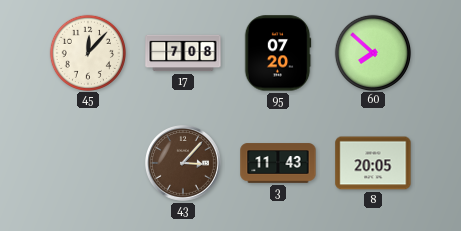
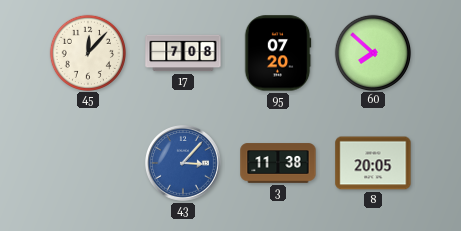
43 dial: brown -> blue (184, 164)
3: 11:43 -> 11:38 (278, 163)
